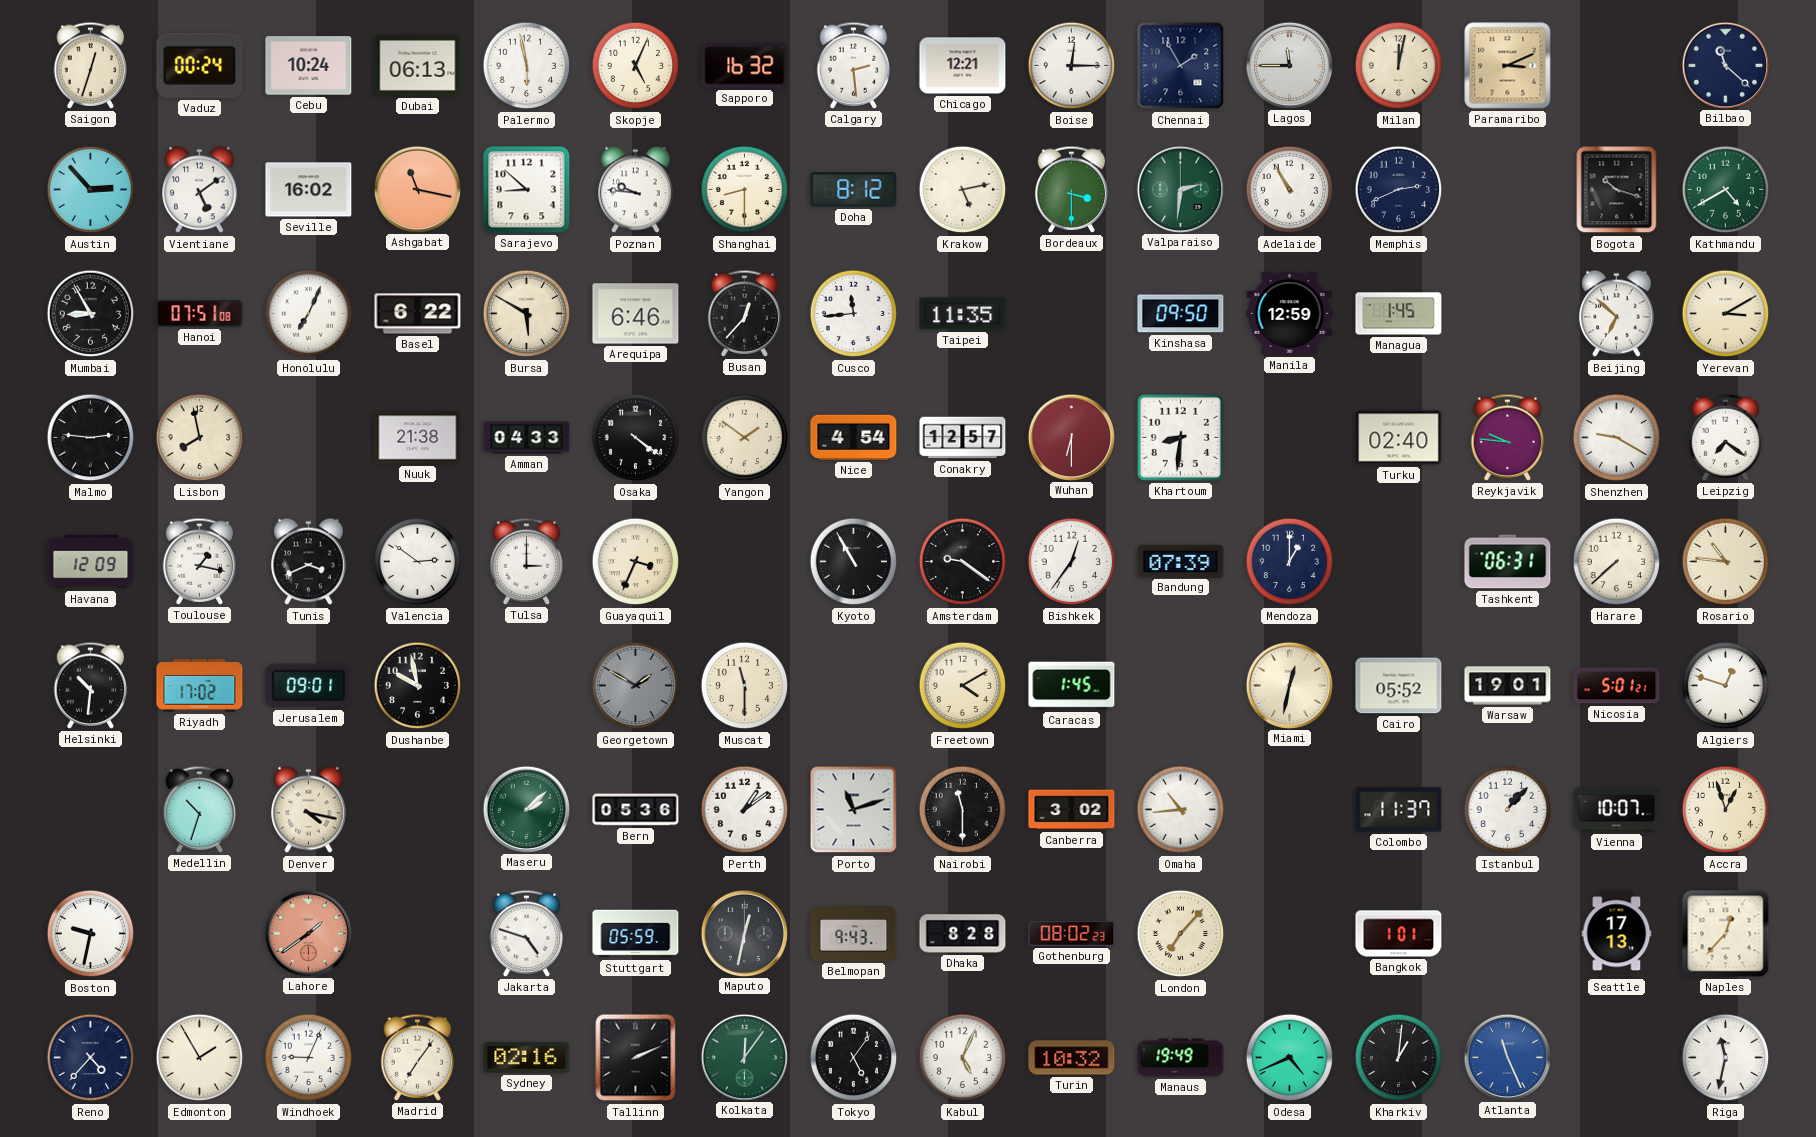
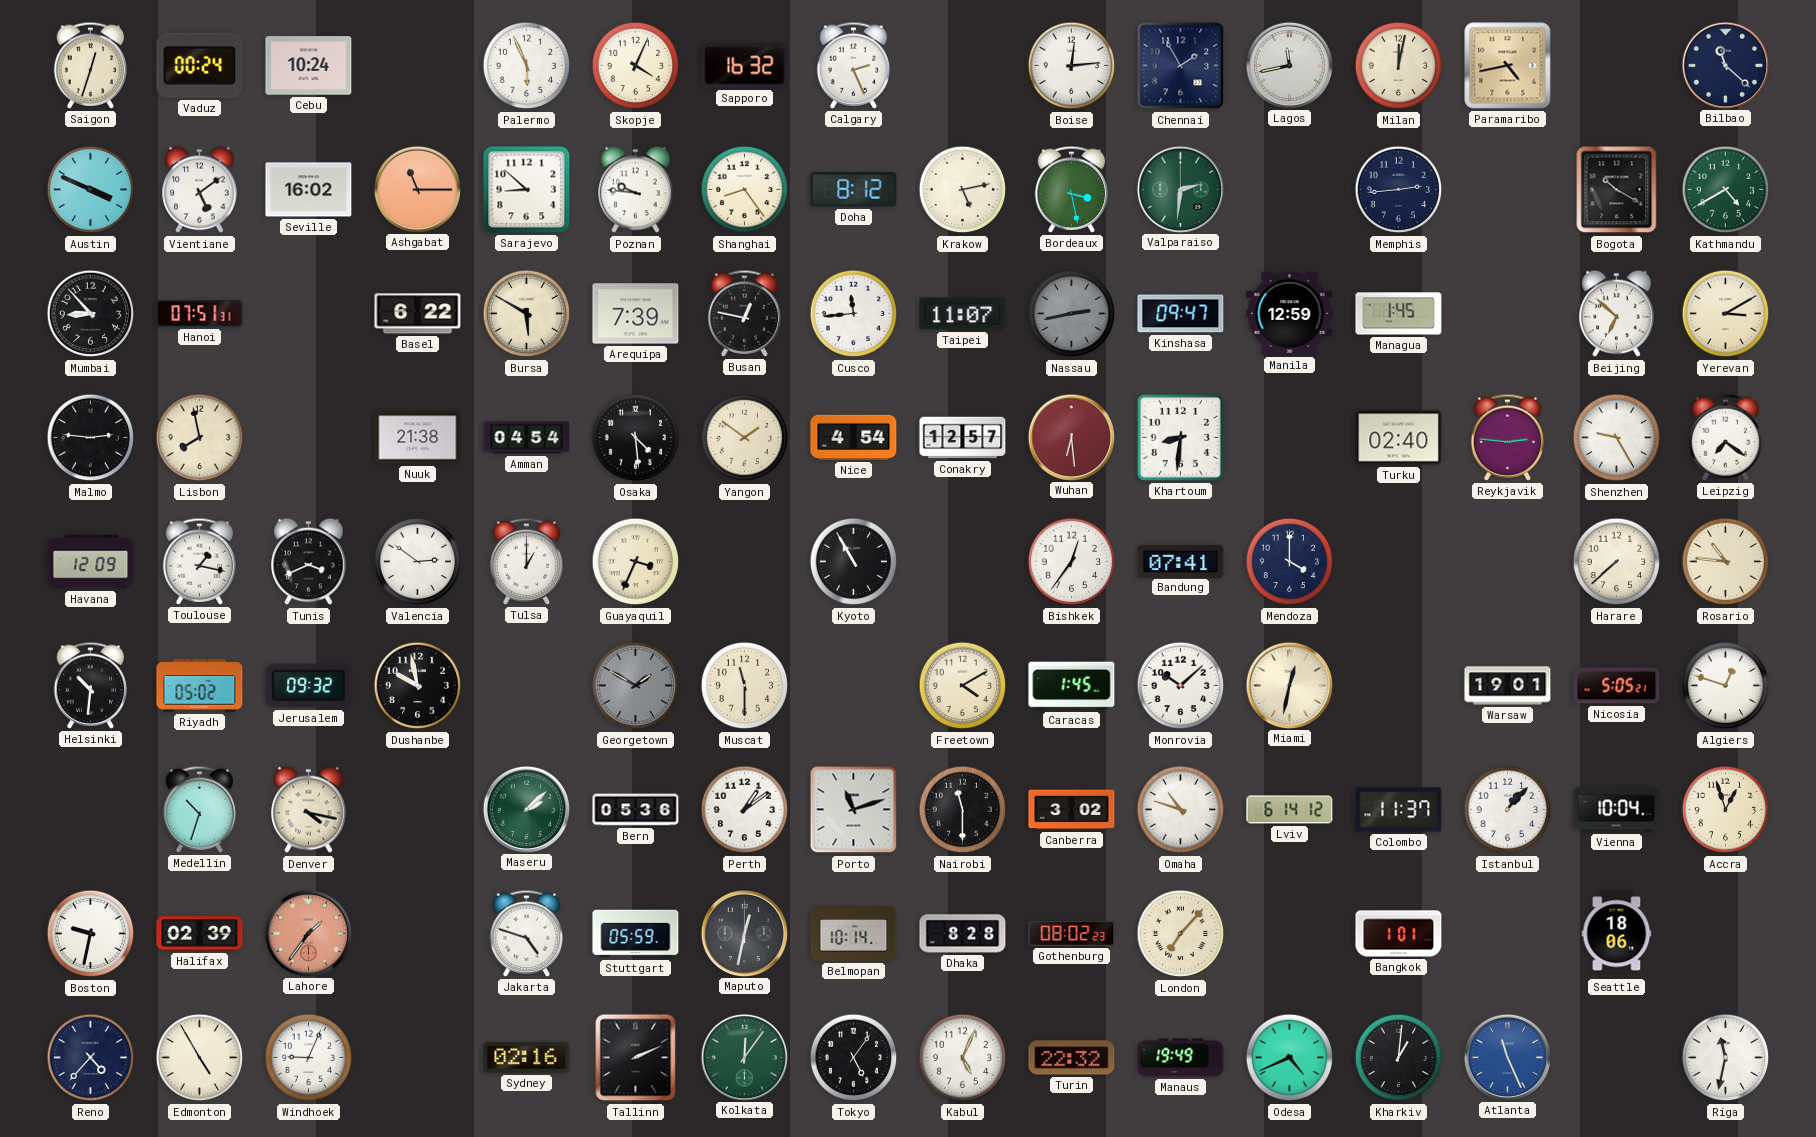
Dubai: 06:13 -> none (418, 66)
Palermo: 5:58 -> 5:56 (527, 66)
Skopje: 5:04 -> 4:04 (636, 66)
Calgary: 2:29 -> 2:26 (854, 65)
Chicago: 12:21 -> none (963, 66)
Boise: 12:15 -> 12:14 (1072, 66)
Lagos: 11:45 -> 11:43 (1289, 65)
Paramaribo: 3:11 -> 4:43 (1508, 66)
Austin: 2:53 -> 3:49 (91, 190)
Ashgabat: 11:17 -> 11:15 (417, 189)
Shanghai: 8:30 -> 8:24 (745, 190)
Bordeaux: 3:30 -> 3:28 (1072, 189)
Adelaide: 10:55 -> none (1290, 190)
Memphis: 2:41 -> 2:44 (1399, 190)
Bogota: 10:18 -> 10:20 (1617, 190)
Mumbai: 8:55 -> 8:53 (91, 314)
Hanoi: 07:51:08 -> 07:51:31 (200, 314)
Honolulu: 7:04 -> none (309, 314)
Arequipa: 6:46 -> 7:39 (636, 314)
Busan: 12:37 -> 12:47 (745, 313)
Taipei: 11:35 -> 11:07 (963, 314)
Nassau: none -> 2:43 (1072, 314)
Kinshasa: 09:50 -> 09:47 (1181, 314)
Amman: 04:33 -> 04:54 (527, 438)
Osaka: 4:21 -> 4:29 (636, 438)
Wuhan: 6:30 -> 6:29 (1071, 437)
Reykjavik: 9:46 -> 2:46 (1508, 437)
Shenzhen: 9:20 -> 9:25 (1617, 438)
Tulsa: 3:00 -> 1:00 (527, 561)
Amsterdam: 9:21 -> none (963, 562)
Bandung: 07:39 -> 07:41 (1181, 561)
Mendoza: 1:00 -> 4:00 (1290, 562)
Tashkent: 06:31 -> none (1508, 562)
Riyadh: 17:02 -> 05:02 (200, 686)
Jerusalem: 09:01 -> 09:32 (309, 686)
Monrovia: none -> 10:08 (1181, 686)
Cairo: 05:52 -> none (1399, 686)
Nicosia: 5:01 -> 5:05 (1617, 686)
Omaha: 10:44 -> 10:48 (1181, 810)
Lviv: none -> 6:14 (1290, 810)
Vienna: 10:07 -> 10:04 (1617, 810)
Halifax: none -> 02:39 (200, 934)
Lahore: 1:39 -> 1:36 (308, 933)
Belmopan: 9:43 -> 10:14 (854, 934)
Seattle: 17:13 -> 18:06 (1617, 934)
Naples: 12:37 -> none (1726, 934)
Edmonton: 1:55 -> 4:55 (200, 1058)
Madrid: 7:06 -> none (418, 1057)
Turin: 10:32 -> 22:32 (1072, 1058)
